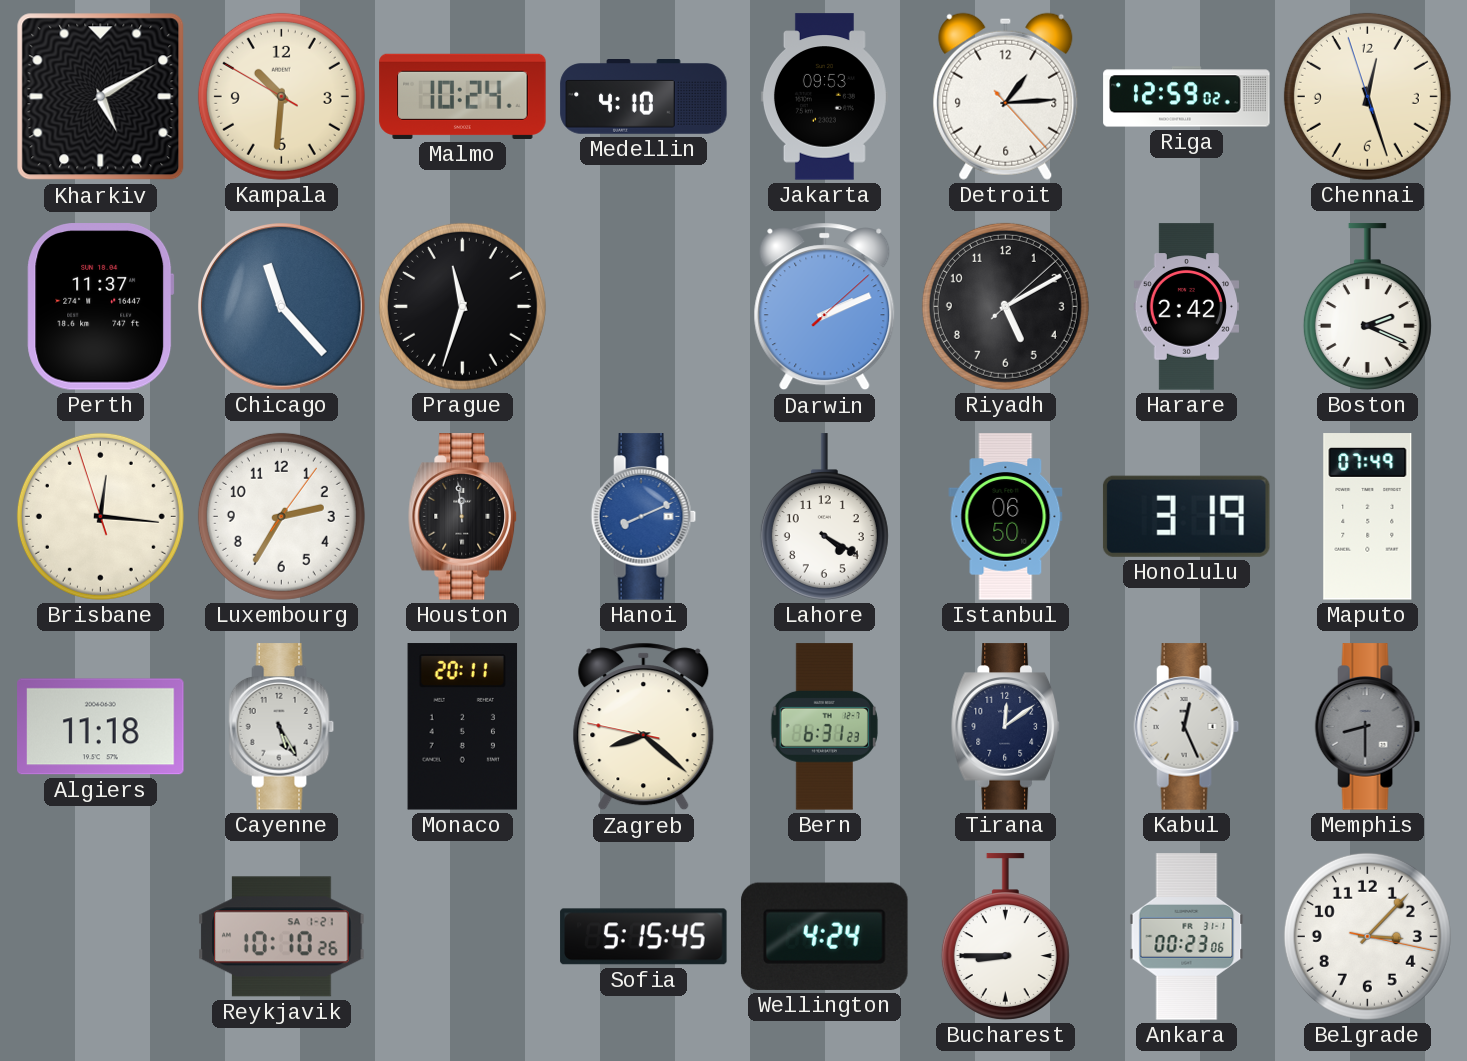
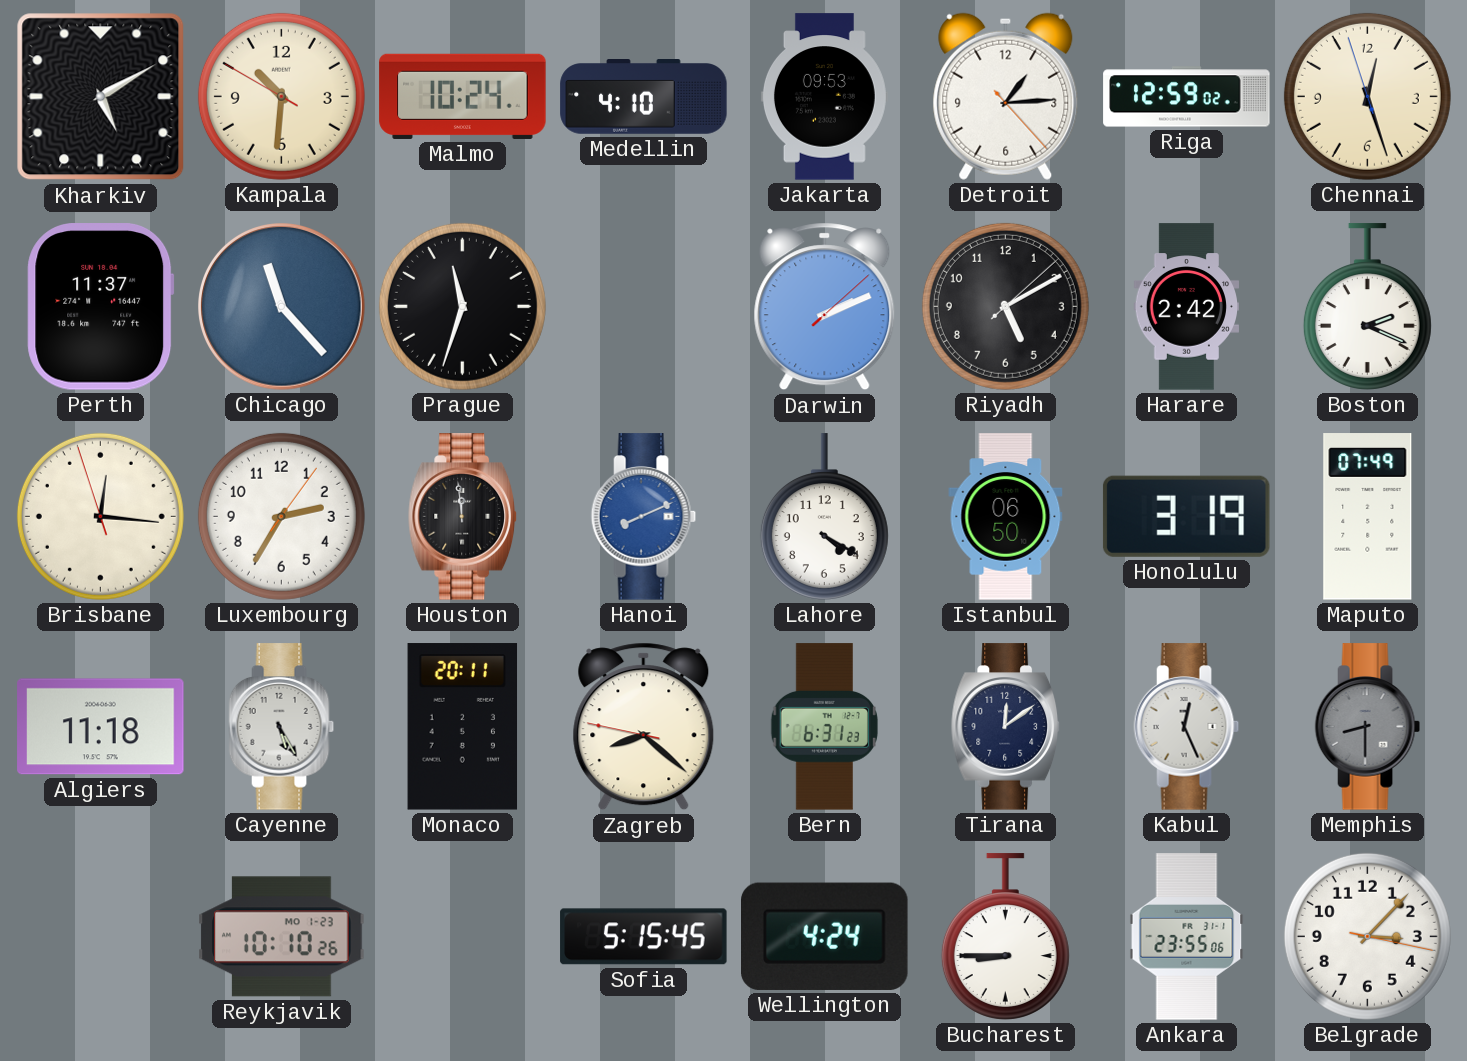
Reykjavik date: SA 1-21 -> MO 1-23 (282, 937)
Ankara: 00:23 -> 23:55 (1187, 937)
